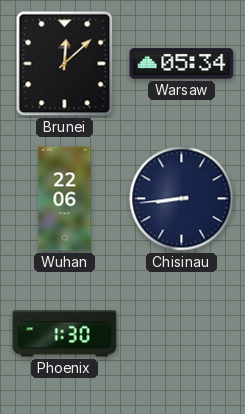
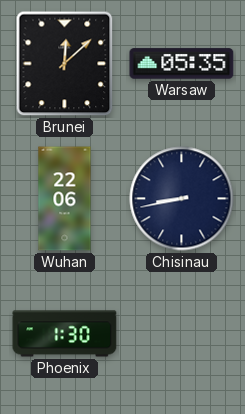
Warsaw: 05:34 -> 05:35 (182, 64)
Chisinau: 8:44 -> 8:43 (182, 199)
